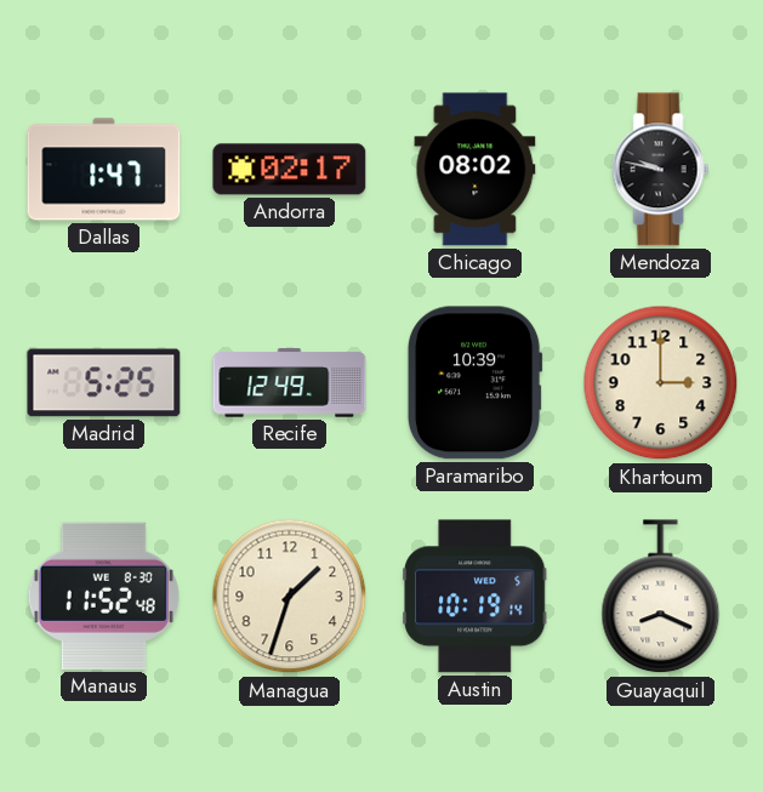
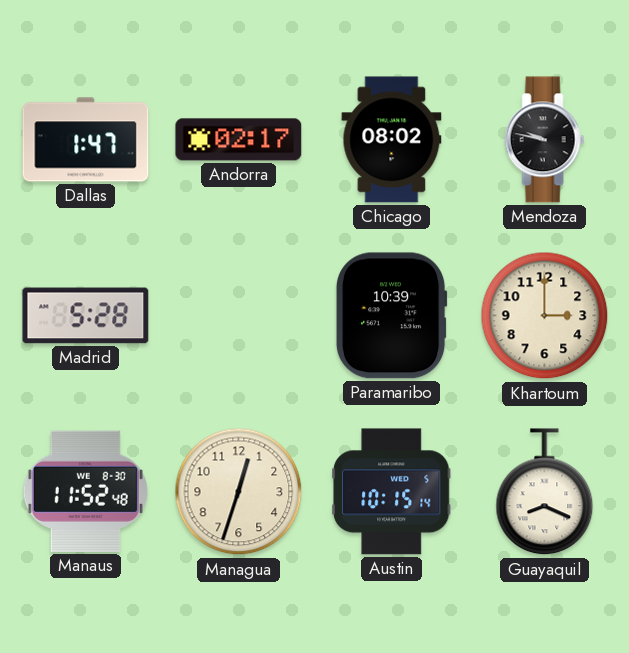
Madrid: 5:25 -> 5:28 (86, 316)
Recife: 12:49 -> none (290, 383)
Managua: 1:33 -> 12:33 (239, 492)
Austin: 10:19 -> 10:15 (392, 492)
